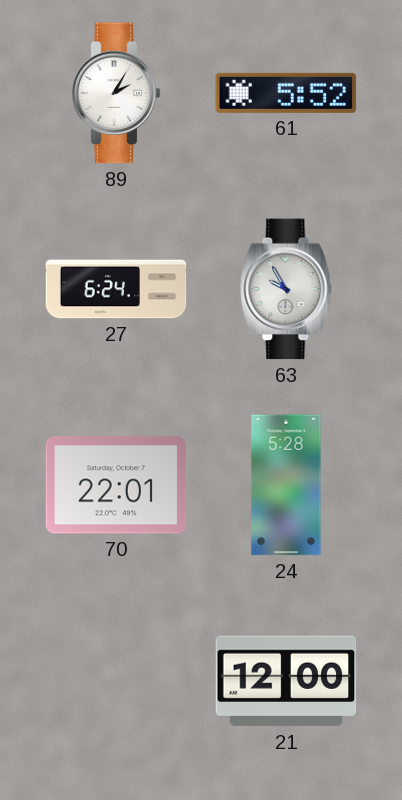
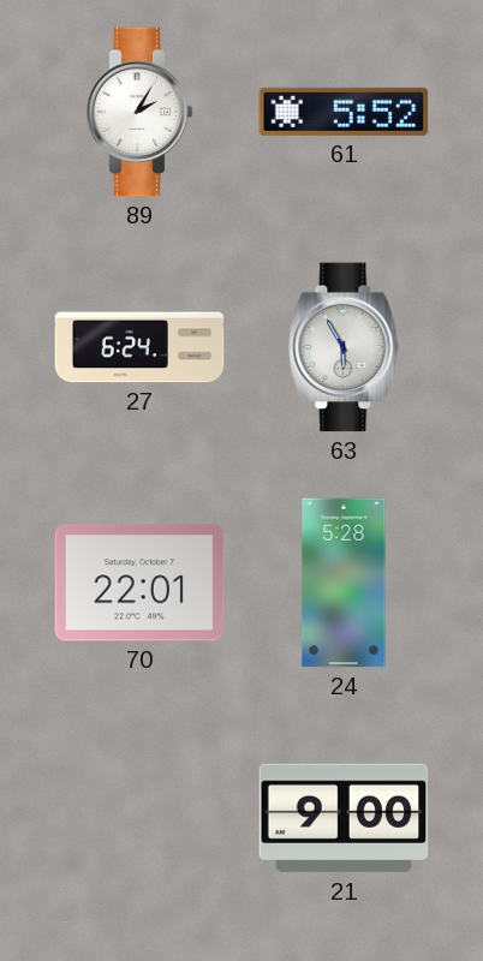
63: 9:55 -> 5:55 (344, 347)
21: 12:00 -> 9:00 (344, 818)
